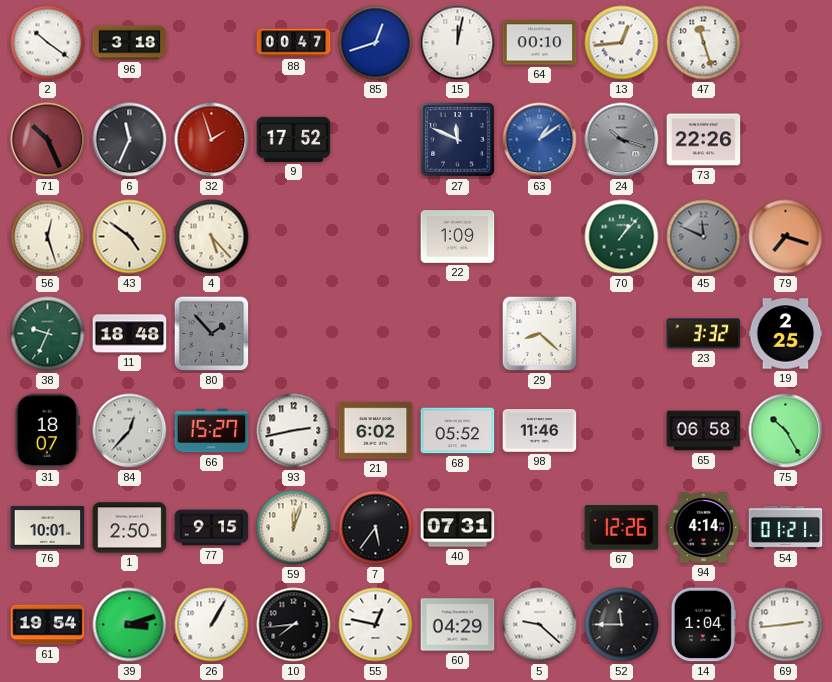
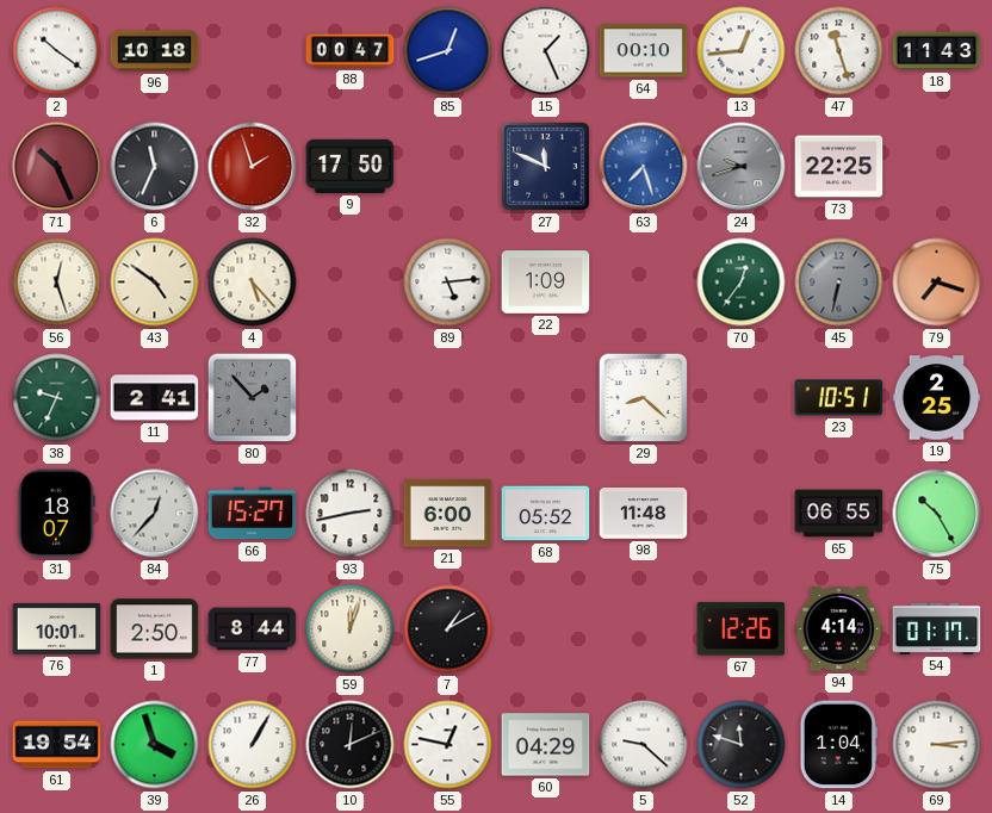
96: 3:18 -> 10:18 (155, 51)
15: 12:02 -> 1:26 (546, 51)
18: none -> 11:43 (937, 51)
9: 17:52 -> 17:50 (351, 166)
63: 1:09 -> 7:27 (644, 167)
24: 10:18 -> 9:42 (742, 167)
73: 22:26 -> 22:25 (839, 167)
89: none -> 5:14 (448, 283)
70: 1:07 -> 12:36 (742, 283)
45: 11:49 -> 6:32 (839, 283)
11: 18:48 -> 2:41 (155, 398)
23: 3:32 -> 10:51 (839, 398)
21: 6:02 -> 6:00 (448, 514)
98: 11:46 -> 11:48 (644, 514)
65: 06:58 -> 06:55 (839, 514)
77: 9:15 -> 8:44 (253, 629)
7: 5:36 -> 1:10 (448, 629)
40: 07:31 -> none (458, 528)
54: 01:21 -> 01:17 (937, 628)
39: 3:12 -> 3:57 (155, 745)
10: 7:44 -> 12:11 (351, 745)
52: 11:45 -> 11:48 (742, 745)
69: 2:44 -> 3:14 (937, 745)
